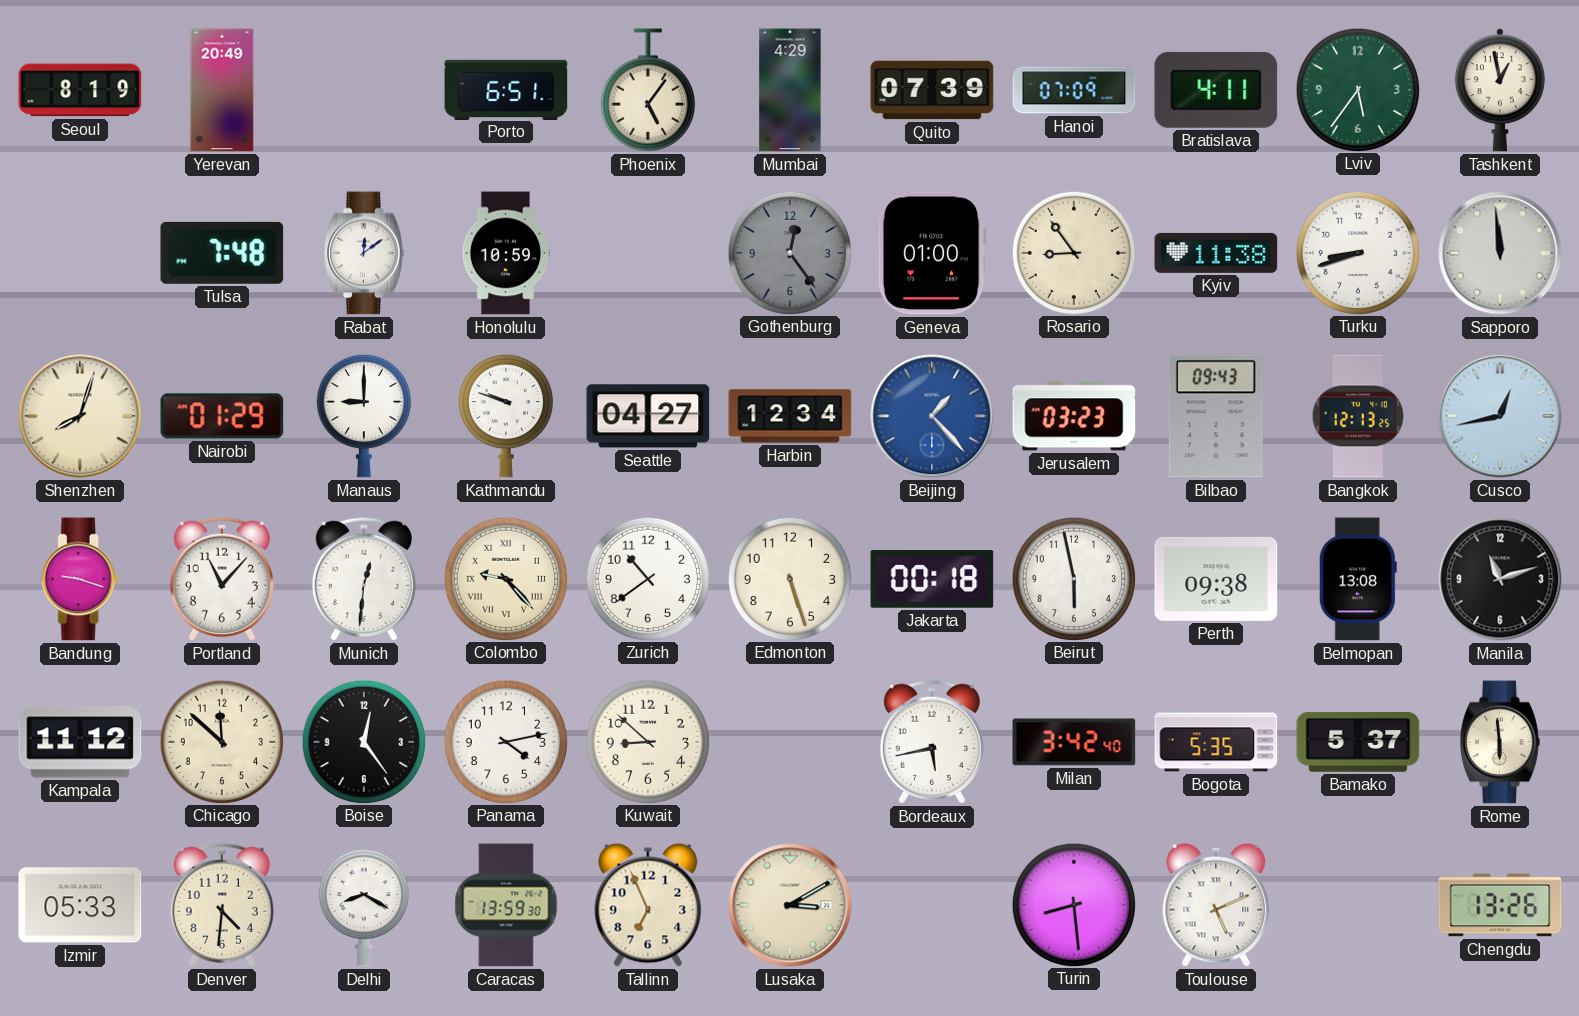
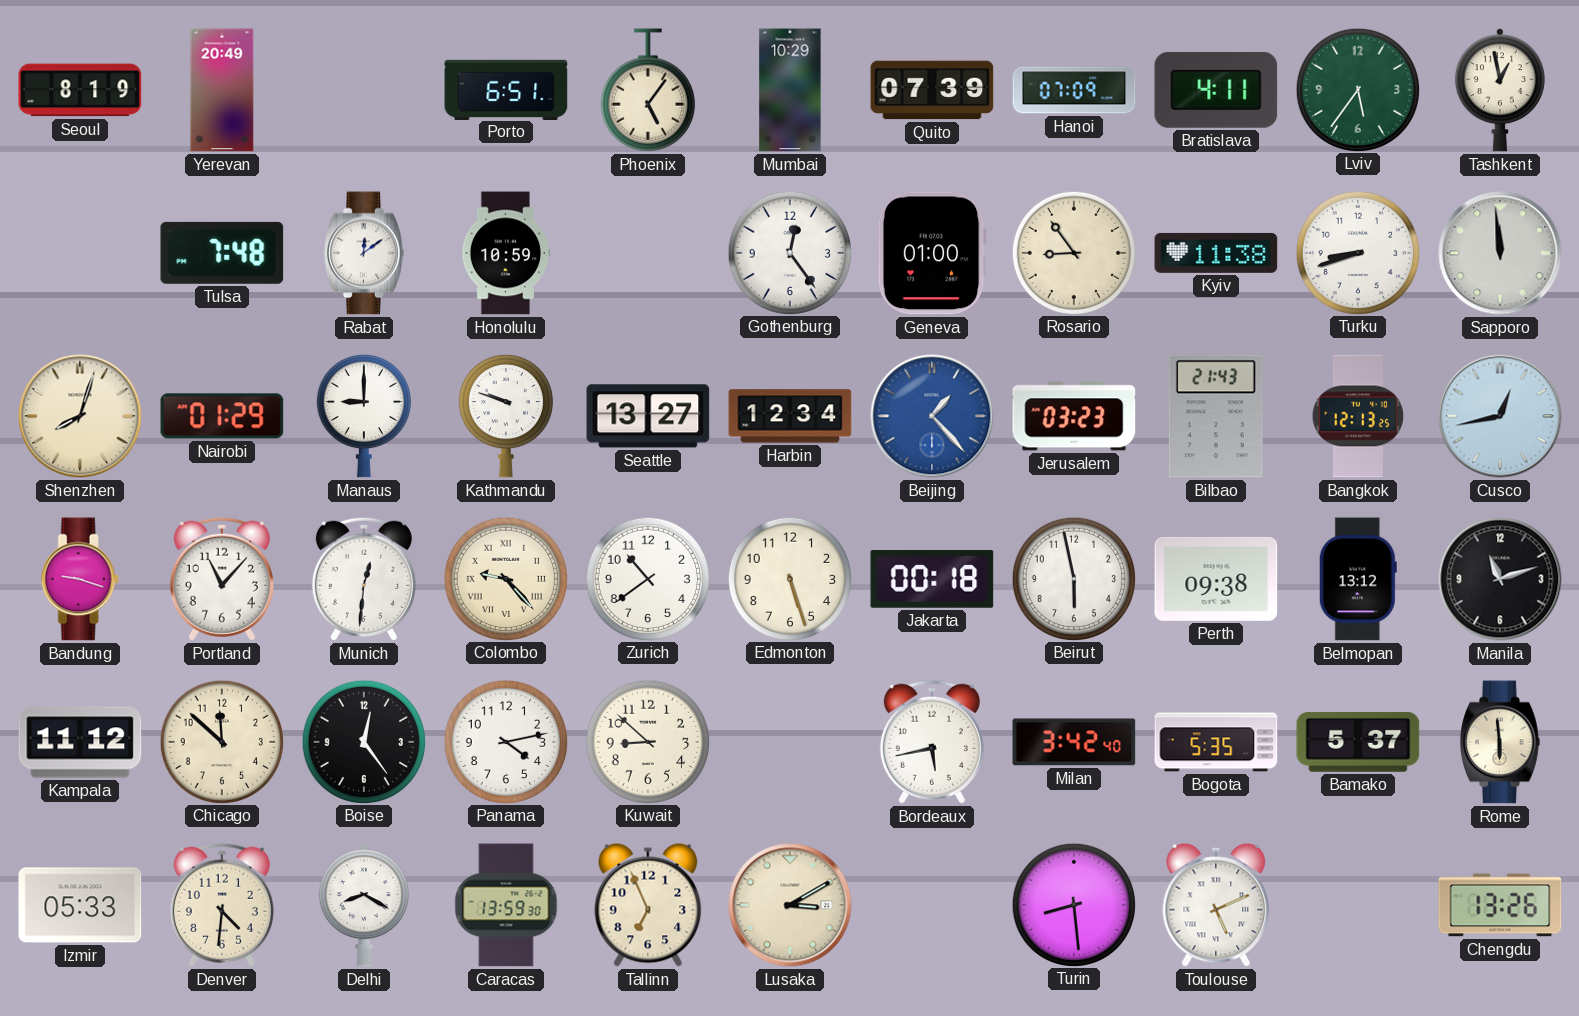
Mumbai: 4:29 -> 10:29 (790, 90)
Gothenburg dial: grey -> white (789, 252)
Seattle: 04:27 -> 13:27 (648, 416)
Bilbao: 09:43 -> 21:43 (1216, 416)
Belmopan: 13:08 -> 13:12 (1358, 579)
